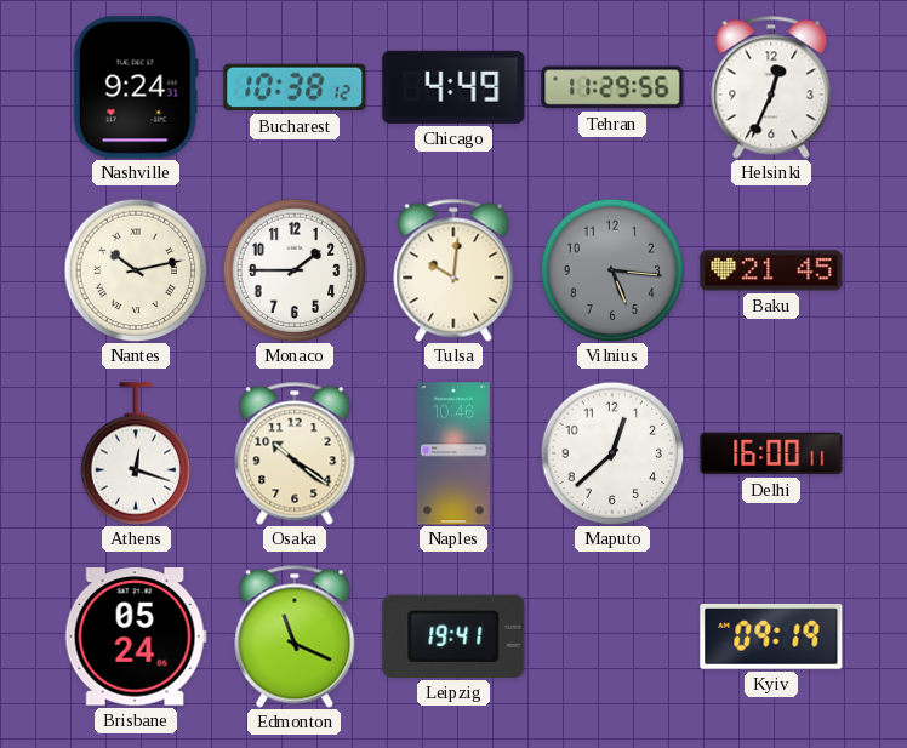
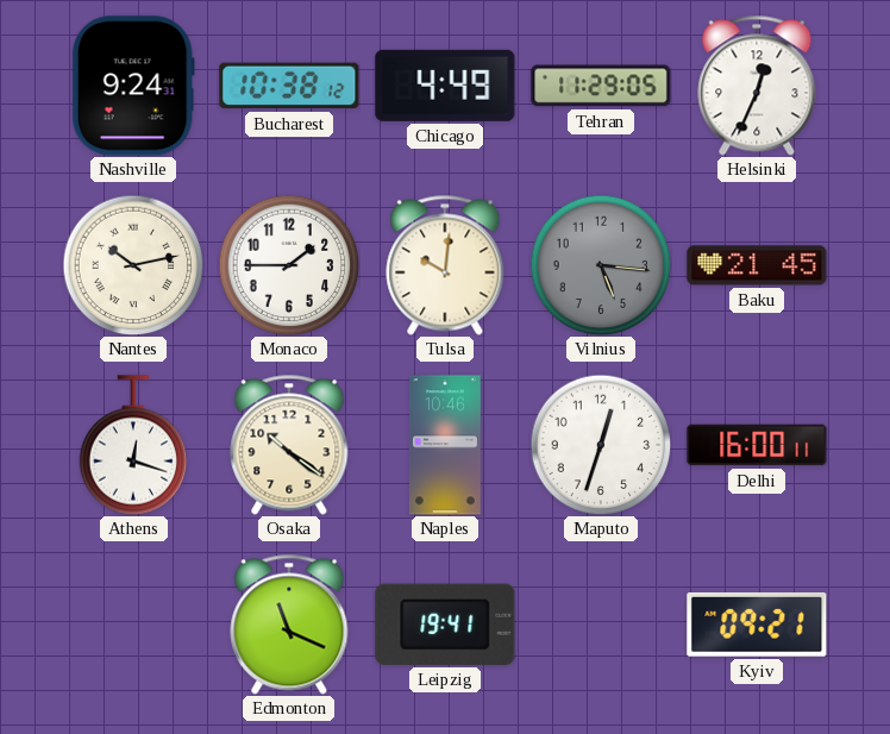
Tehran: 11:29:56 -> 11:29:05 (601, 86)
Maputo: 12:38 -> 12:33 (601, 445)
Brisbane: 05:24 -> none (136, 636)
Kyiv: 09:19 -> 09:21 (757, 625)
